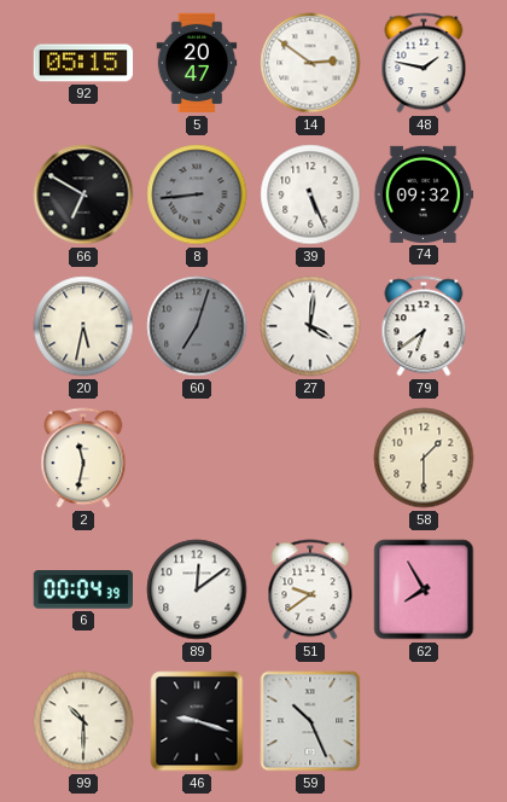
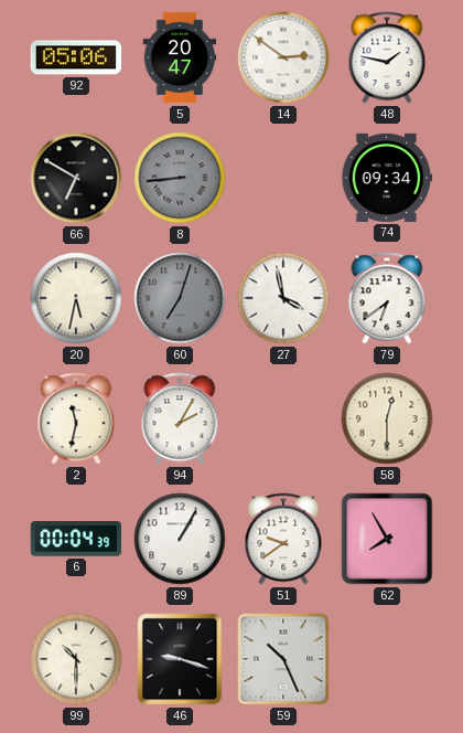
92: 05:15 -> 05:06 (76, 57)
39: 5:26 -> none (310, 194)
74: 09:32 -> 09:34 (387, 178)
27: 4:01 -> 3:58 (283, 298)
94: none -> 2:05 (180, 418)
58: 1:30 -> 12:30 (387, 418)
89: 12:09 -> 1:05 (180, 539)
